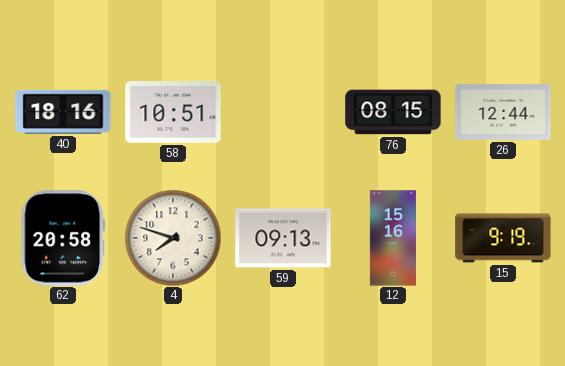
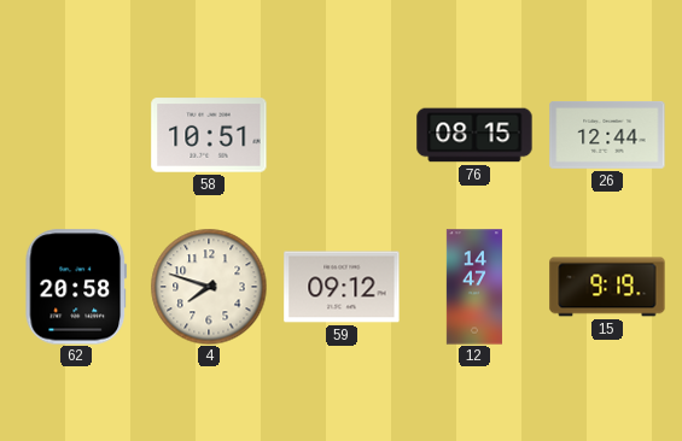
40: 18:16 -> none (63, 112)
59: 09:13 -> 09:12 (342, 287)
12: 15:16 -> 14:47 (474, 287)
